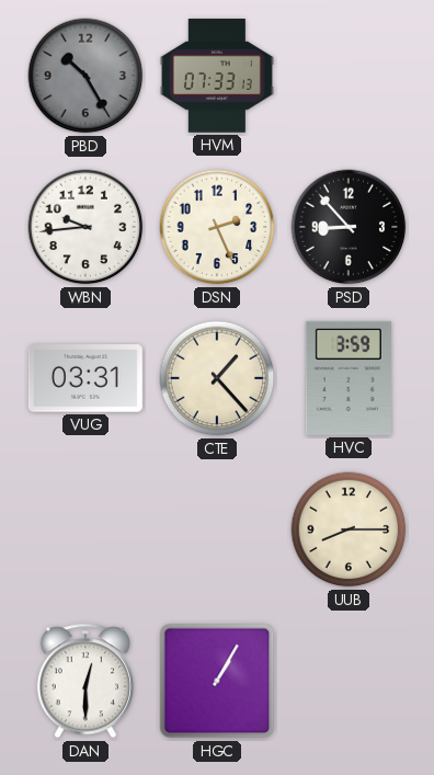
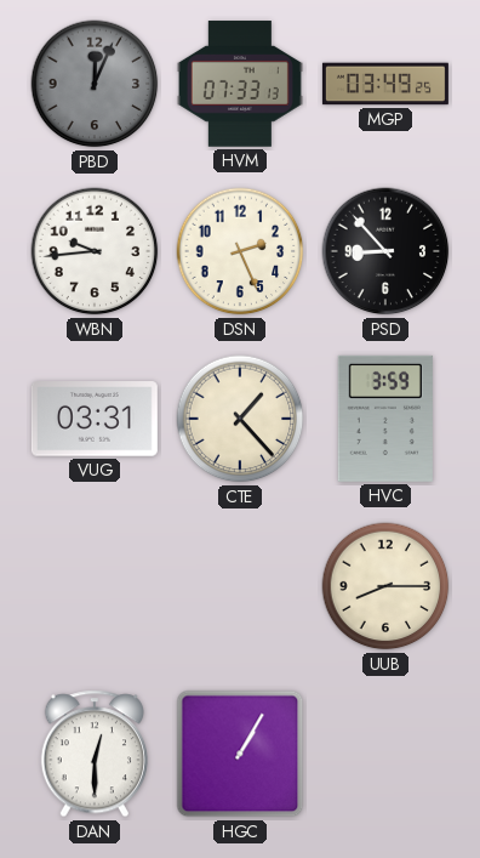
PBD: 10:25 -> 12:04 (95, 84)
MGP: none -> 03:49 (385, 84)
